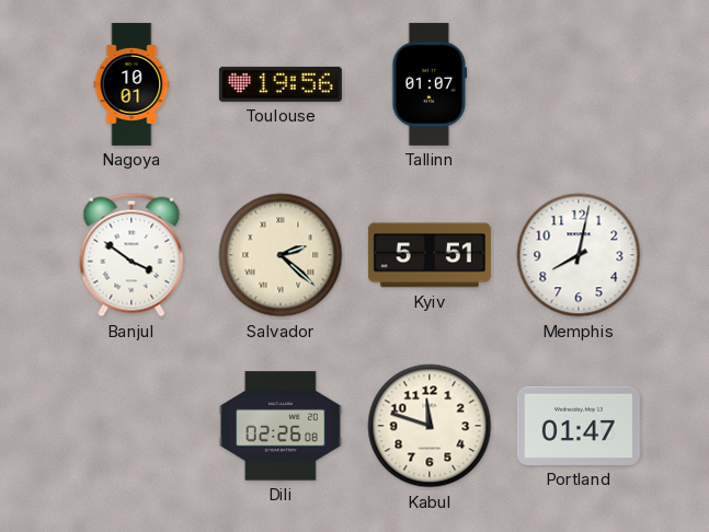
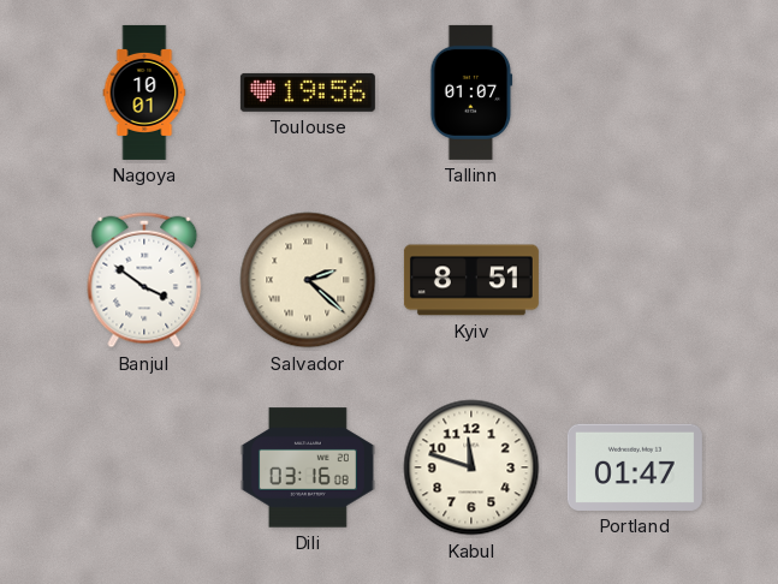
Kyiv: 5:51 -> 8:51 (471, 280)
Memphis: 8:02 -> none (579, 255)
Dili: 02:26 -> 03:16 (308, 467)
